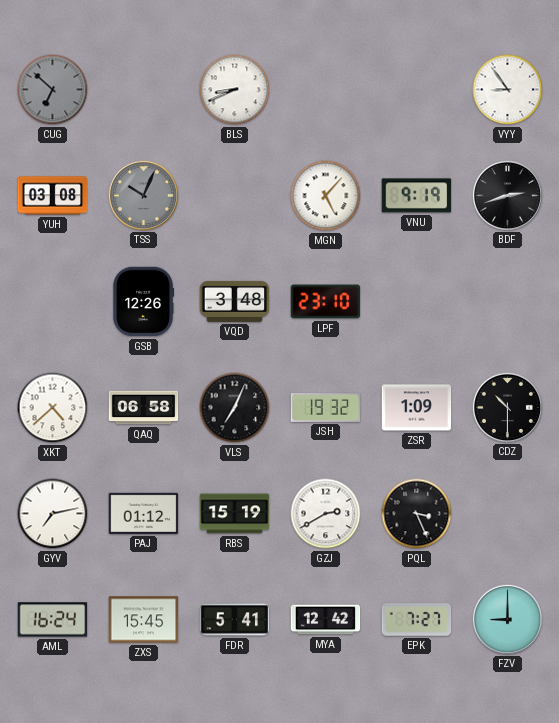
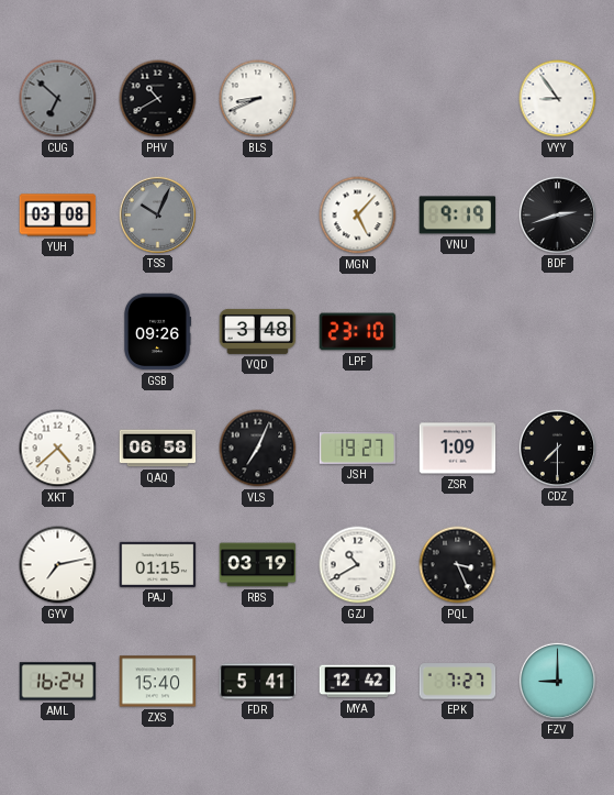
PHV: none -> 10:40 (158, 99)
GSB: 12:26 -> 09:26 (157, 332)
JSH: 19:32 -> 19:27 (358, 448)
CDZ: 10:30 -> 7:30 (557, 448)
PAJ: 01:12 -> 01:15 (158, 564)
RBS: 15:19 -> 03:19 (258, 565)
GZJ: 2:40 -> 10:40 (358, 565)
ZXS: 15:45 -> 15:40 (158, 682)
